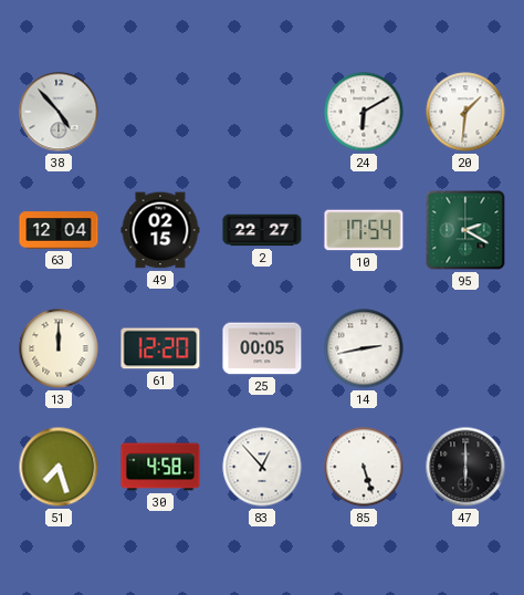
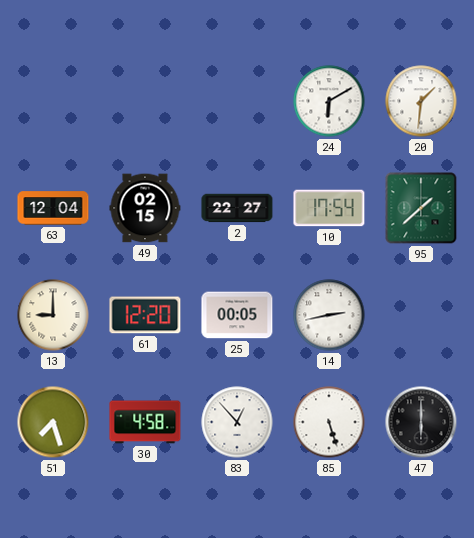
38: 4:53 -> none (59, 112)
95: 2:20 -> 1:38 (421, 208)
13: 12:00 -> 9:00 (53, 315)
